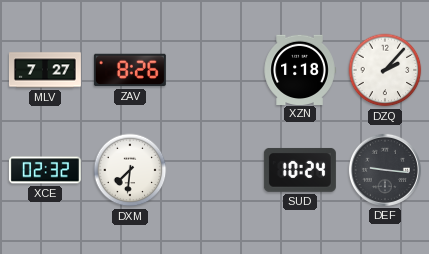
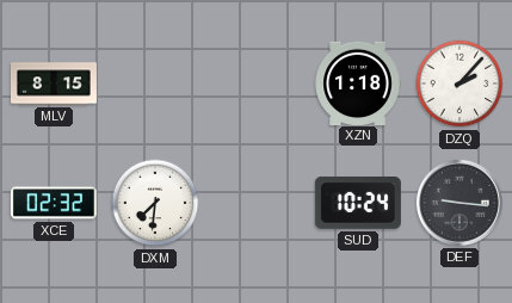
MLV: 7:27 -> 8:15 (54, 84)
ZAV: 8:26 -> none (130, 70)
